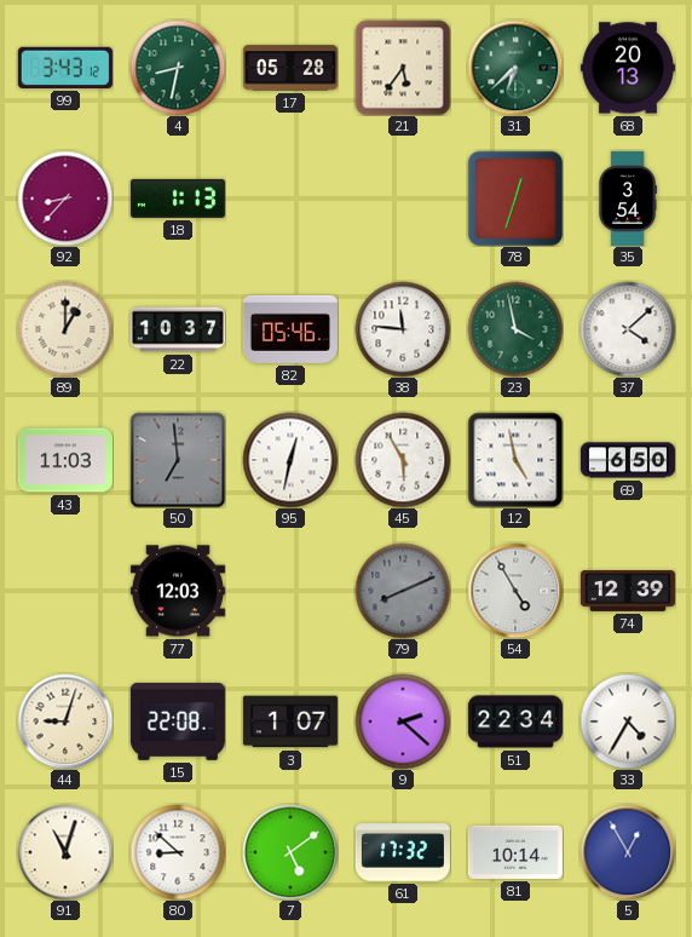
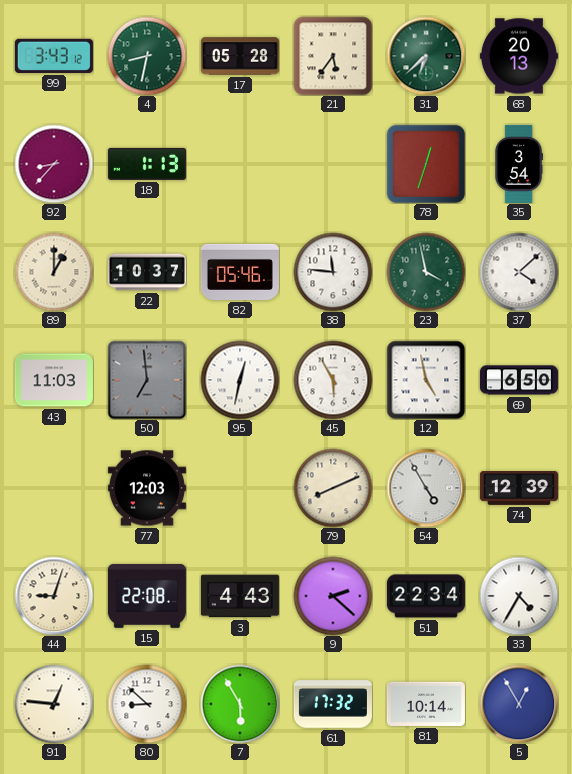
79 dial: grey -> cream (333, 488)
3: 1:07 -> 4:43 (240, 596)
91: 11:03 -> 12:46 (54, 704)
7: 5:09 -> 5:55 (240, 704)
